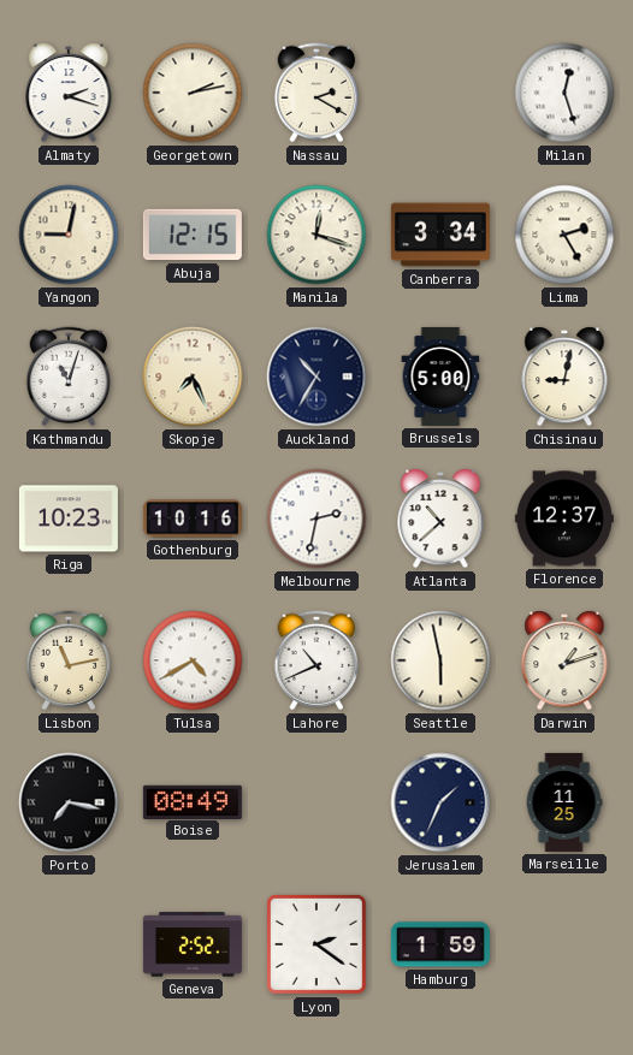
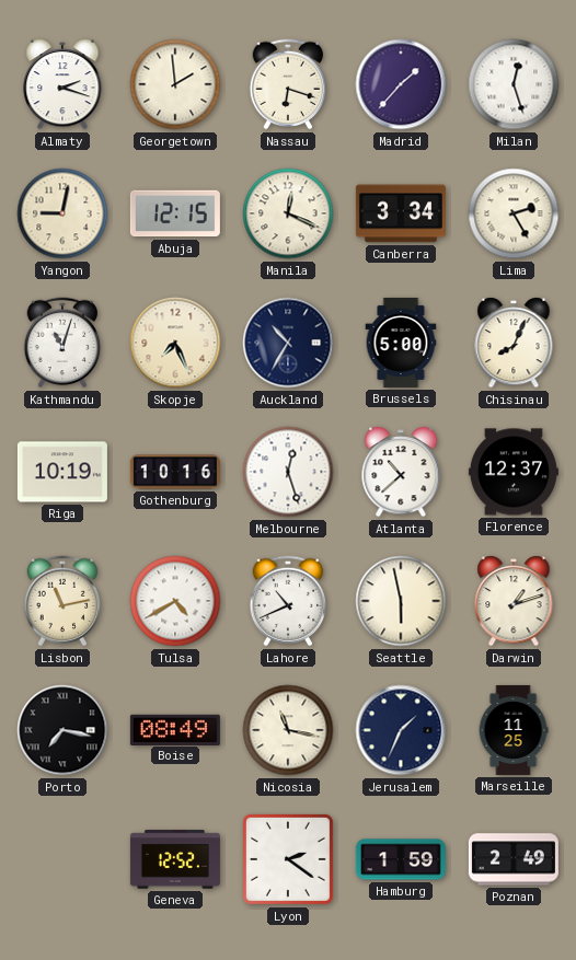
Georgetown: 2:13 -> 1:59 (175, 84)
Nassau: 2:20 -> 6:18 (288, 84)
Madrid: none -> 1:37 (401, 84)
Manila: 12:18 -> 12:19 (288, 213)
Chisinau: 9:02 -> 8:04 (514, 344)
Riga: 10:23 -> 10:19 (62, 472)
Melbourne: 2:32 -> 12:27 (288, 472)
Nicosia: none -> 11:17 (288, 730)
Geneva: 2:52 -> 12:52 (175, 859)
Poznan: none -> 2:49 (514, 859)
